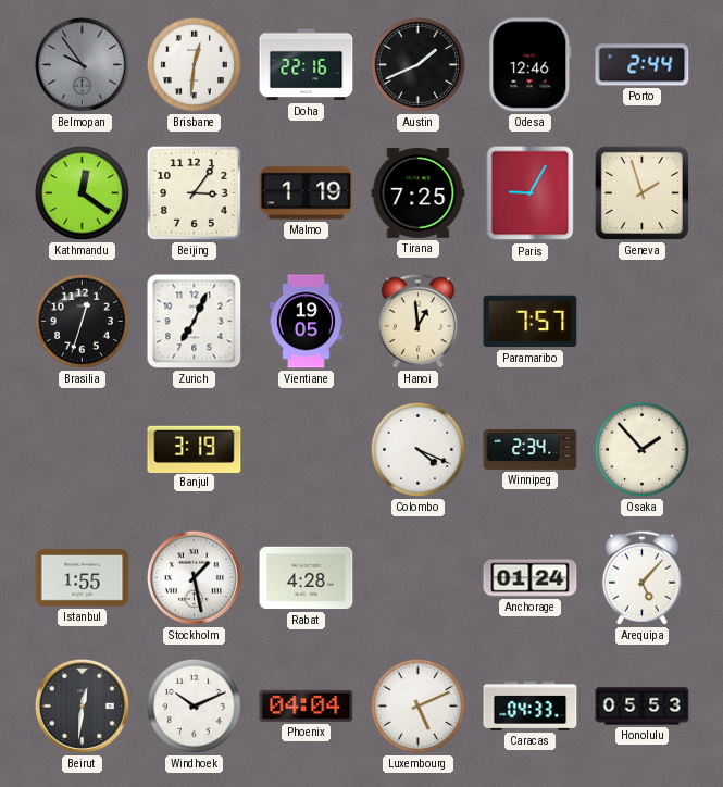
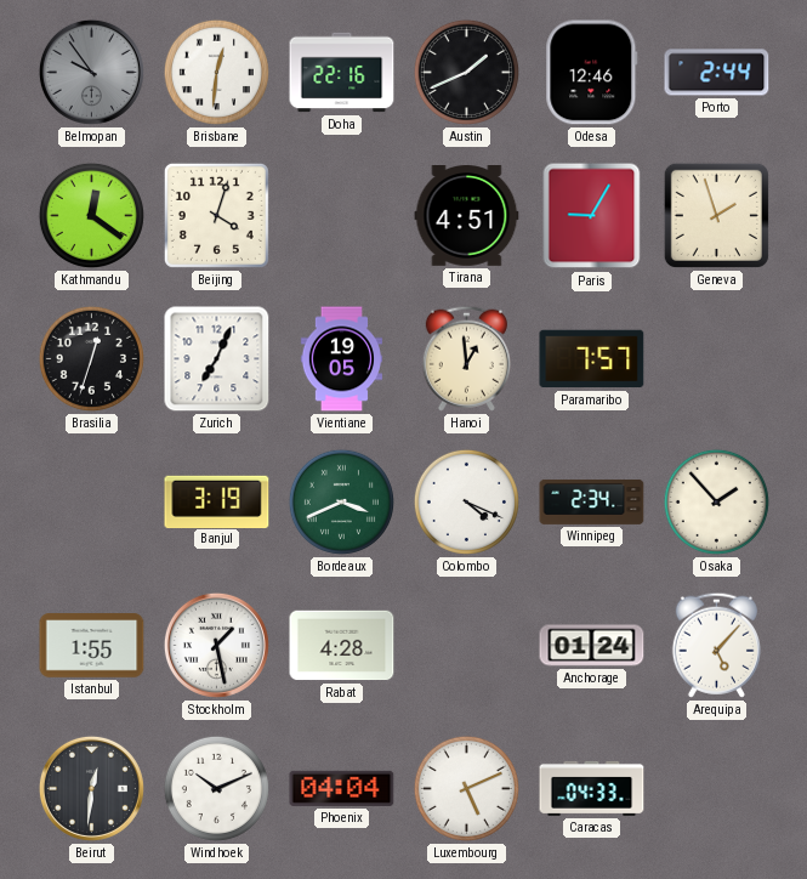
Beijing: 3:06 -> 4:03 (216, 215)
Malmo: 1:19 -> none (307, 193)
Tirana: 7:25 -> 4:51 (467, 216)
Bordeaux: none -> 3:41 (341, 501)
Honolulu: 05:53 -> none (643, 707)
